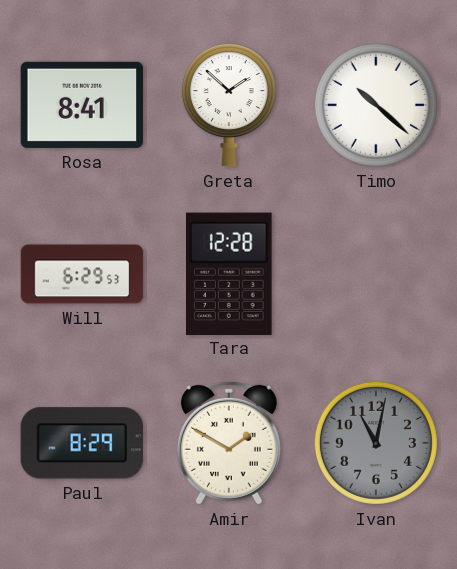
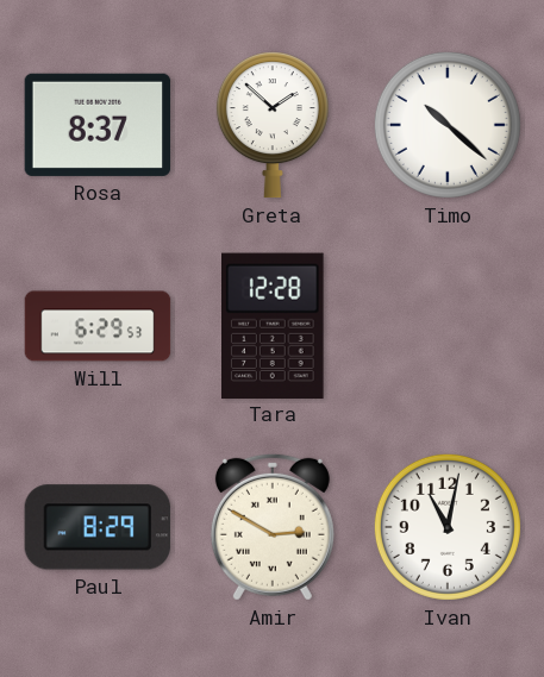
Rosa: 8:41 -> 8:37 (98, 125)
Amir: 1:50 -> 2:50 (273, 527)
Ivan dial: grey -> white (448, 527)
